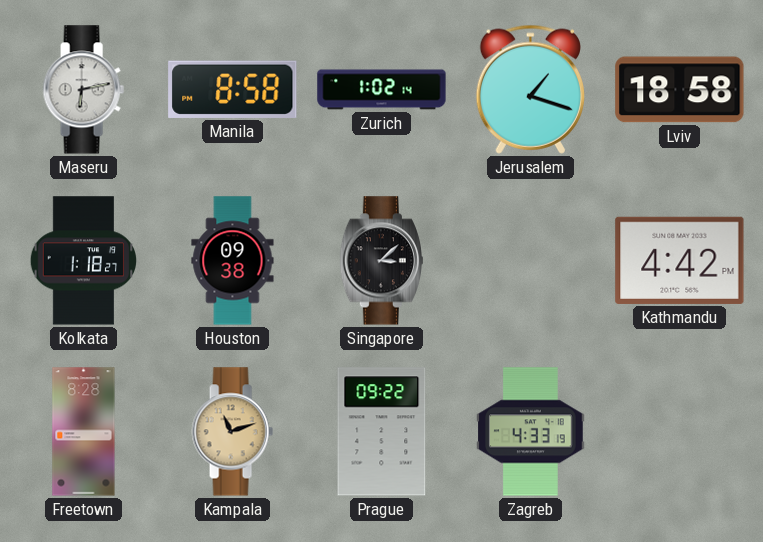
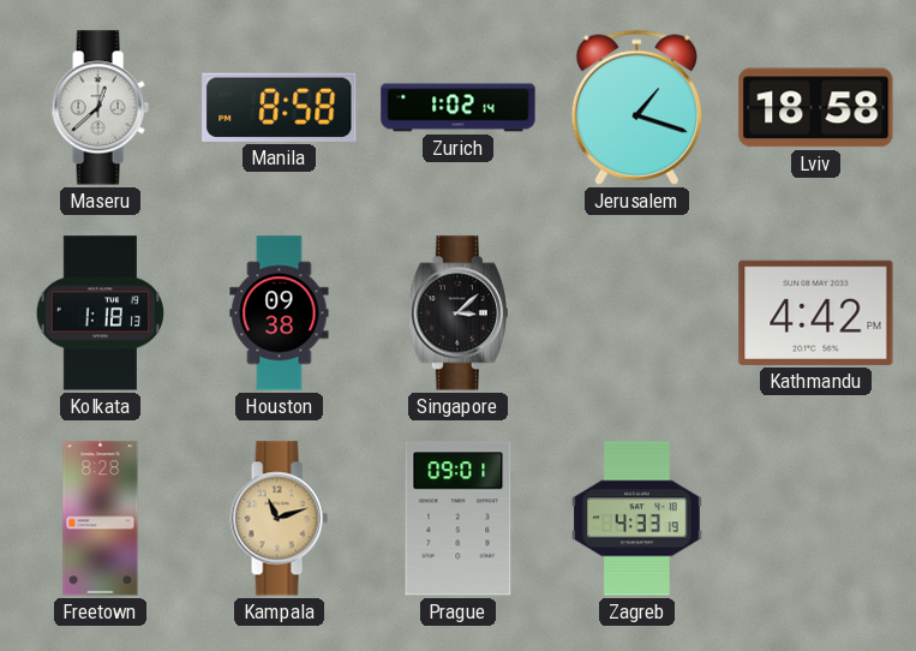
Maseru: 6:13 -> 12:38 (100, 108)
Kolkata: 1:18:27 -> 1:18:13 (101, 313)
Prague: 09:22 -> 09:01 (459, 519)
